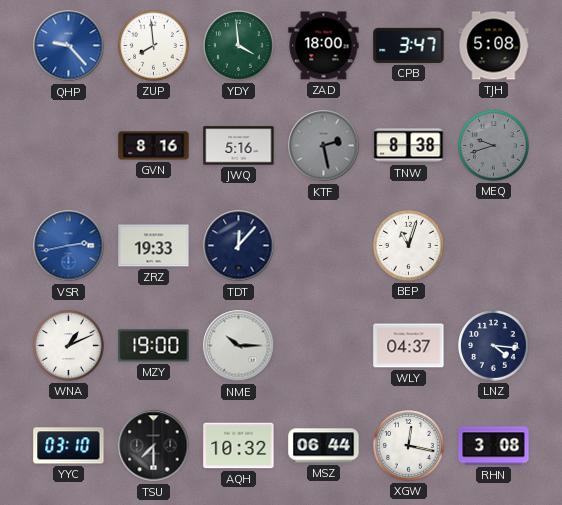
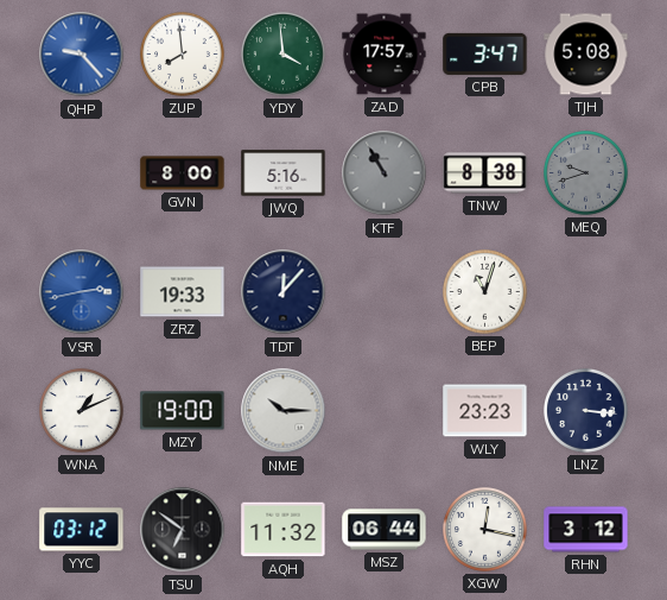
ZAD: 18:00 -> 17:57 (385, 55)
GVN: 8:16 -> 8:00 (183, 173)
KTF: 2:28 -> 10:55 (385, 173)
WLY: 04:37 -> 23:23 (485, 411)
LNZ: 4:16 -> 3:16 (586, 411)
YYC: 03:10 -> 03:12 (82, 530)
TSU: 7:30 -> 6:51 (183, 530)
AQH: 10:32 -> 11:32 (284, 530)
RHN: 3:08 -> 3:12 (586, 530)
